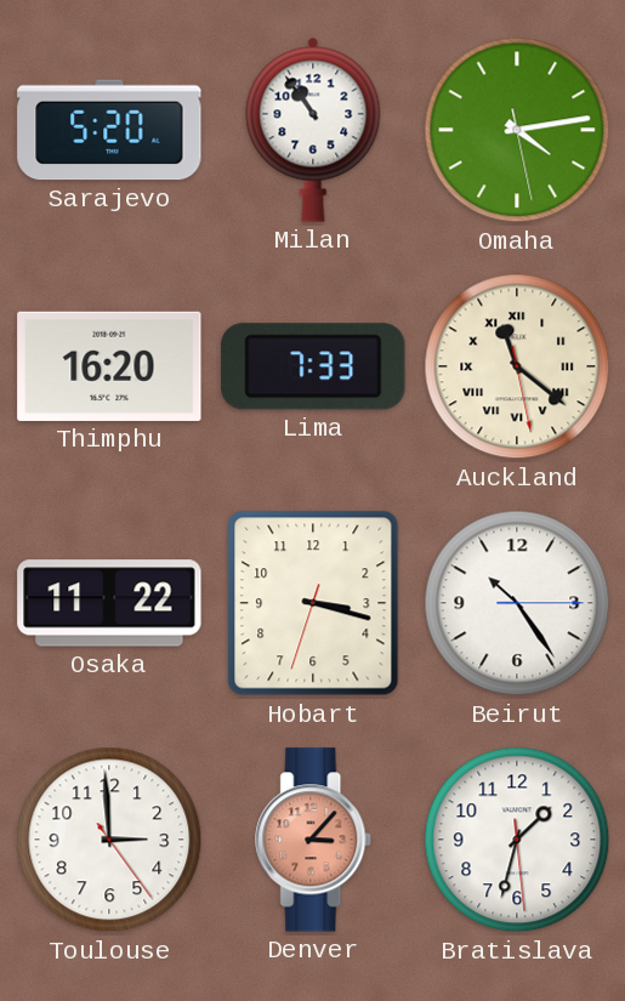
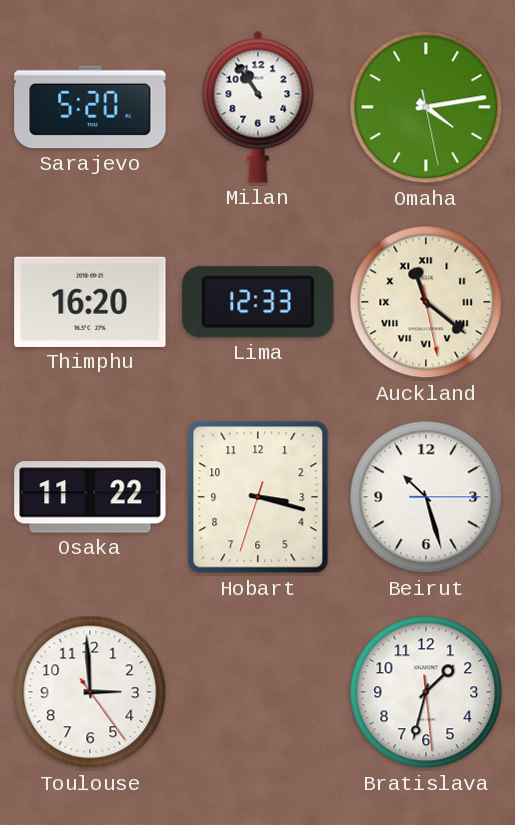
Lima: 7:33 -> 12:33 (258, 302)
Beirut: 10:24 -> 10:27 (426, 497)
Denver: 3:07 -> none (314, 840)
